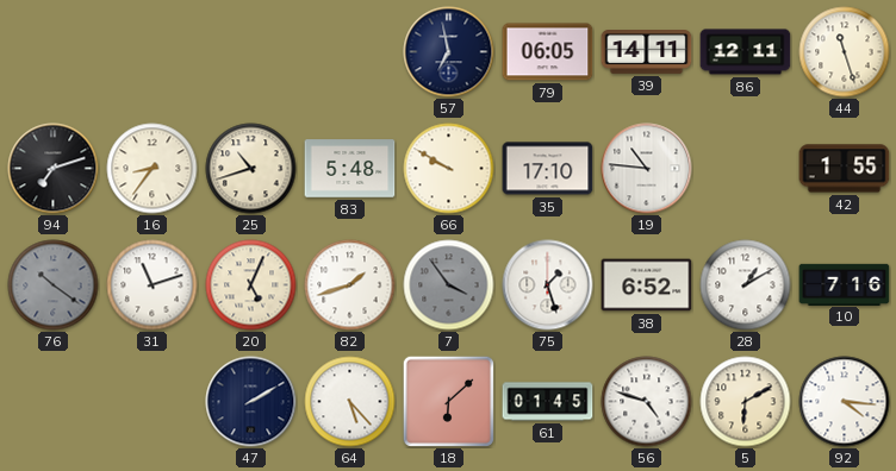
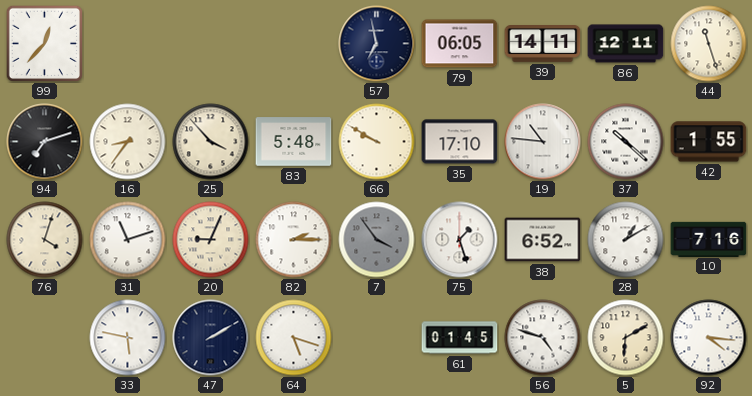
99: none -> 12:37 (44, 43)
25: 10:42 -> 3:53 (211, 142)
37: none -> 10:22 (626, 142)
76: 10:21 -> 4:03 (45, 240)
76 dial: grey -> cream (45, 240)
20: 5:04 -> 9:04 (211, 240)
82: 1:42 -> 2:15 (294, 240)
33: none -> 5:47 (128, 338)
64: 5:23 -> 5:18 (294, 338)
18: 6:08 -> none (448, 401)
